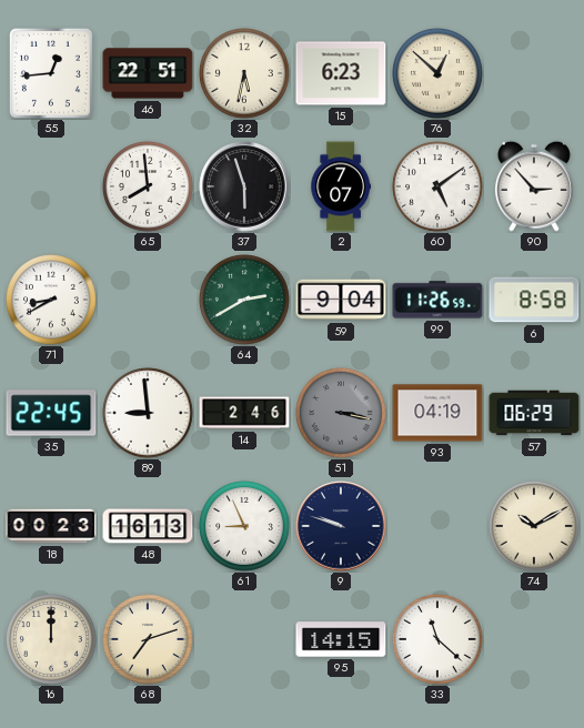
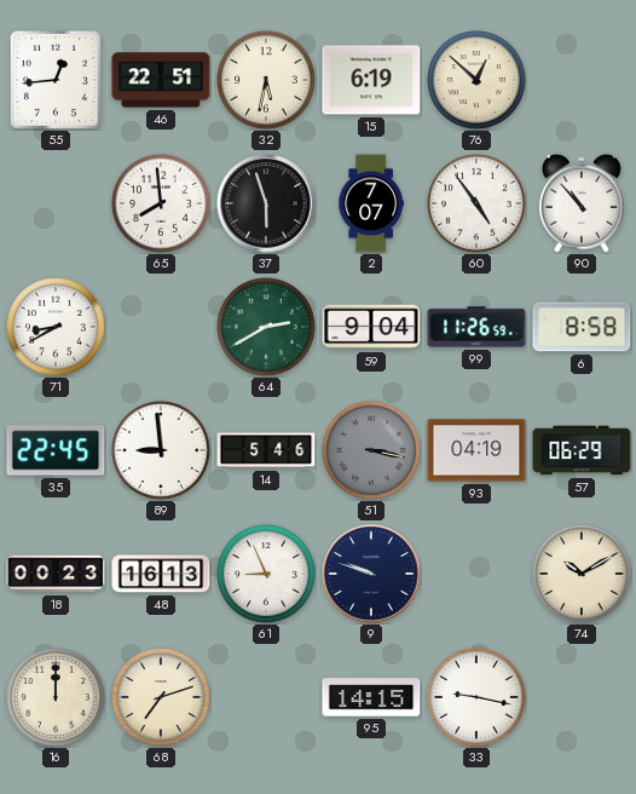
15: 6:23 -> 6:19 (371, 80)
60: 5:09 -> 4:54 (478, 205)
90: 2:53 -> 10:53 (582, 203)
14: 2:46 -> 5:46 (266, 450)
33: 11:22 -> 9:17 (478, 698)
